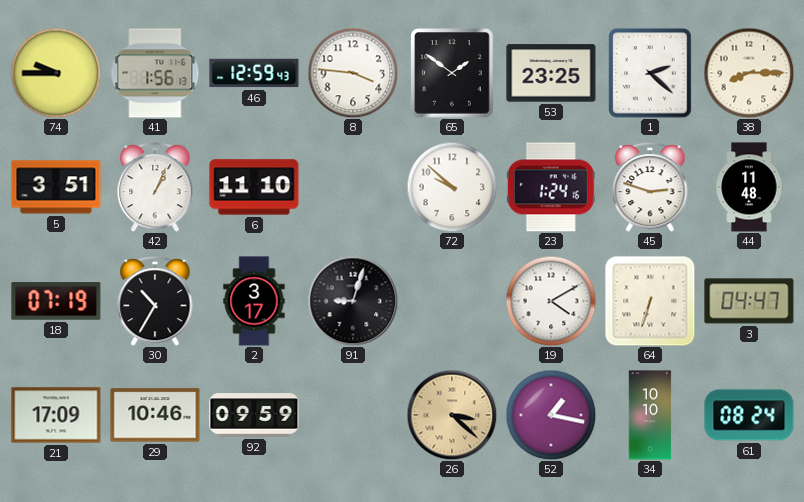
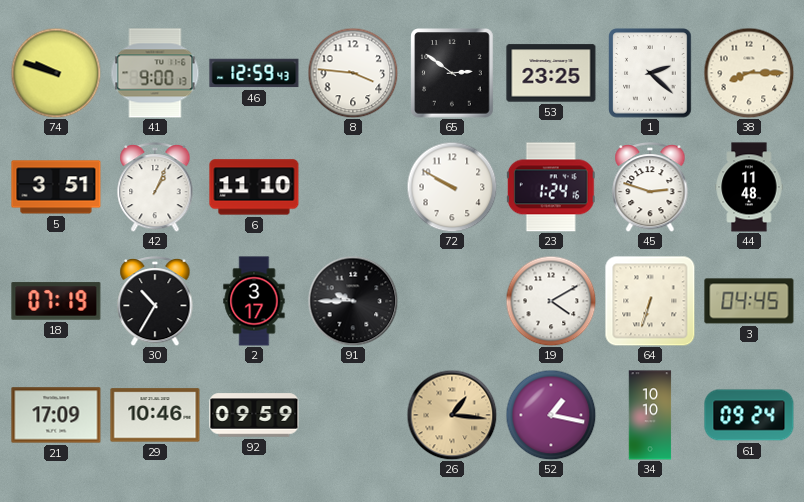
74: 9:45 -> 9:48 (56, 73)
41: 1:56 -> 9:00 (155, 73)
65: 1:51 -> 2:51 (452, 73)
72: 9:52 -> 9:50 (452, 187)
91: 9:03 -> 9:45 (353, 301)
3: 04:47 -> 04:45 (749, 301)
26: 3:22 -> 1:16 (452, 415)
61: 08:24 -> 09:24 (749, 415)
